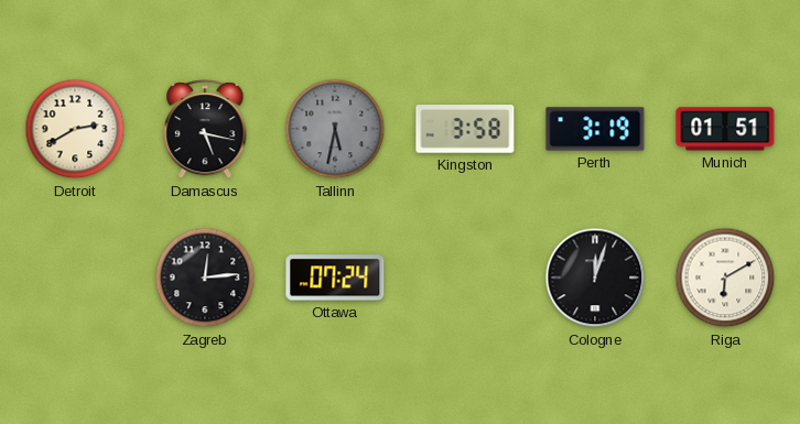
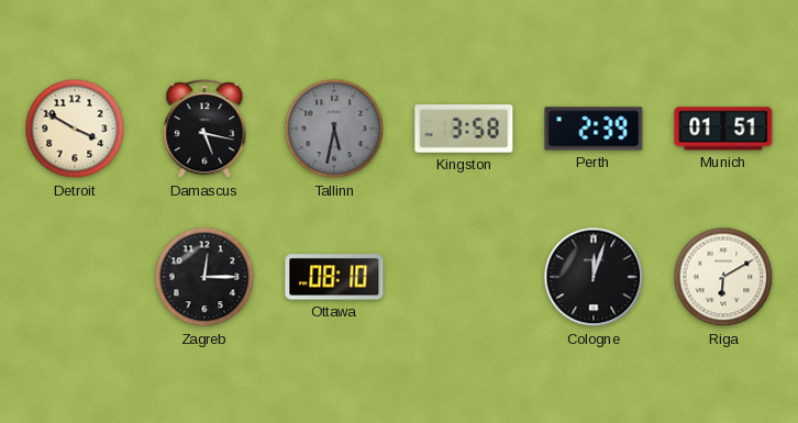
Detroit: 2:40 -> 3:50 (75, 129)
Perth: 3:19 -> 2:39 (594, 129)
Zagreb: 12:14 -> 12:15 (204, 277)
Ottawa: 07:24 -> 08:10 (334, 277)
